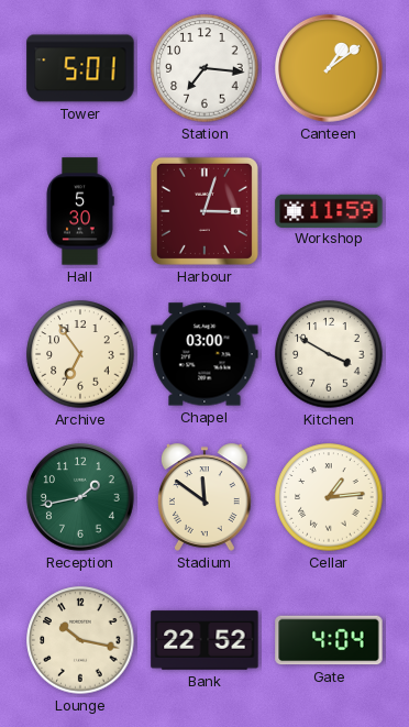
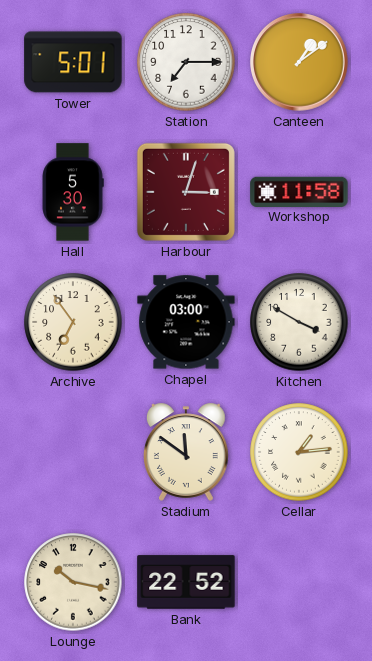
Station: 7:16 -> 7:15 (186, 62)
Workshop: 11:59 -> 11:58 (299, 191)
Reception: 1:43 -> none (81, 498)
Gate: 4:04 -> none (329, 640)
